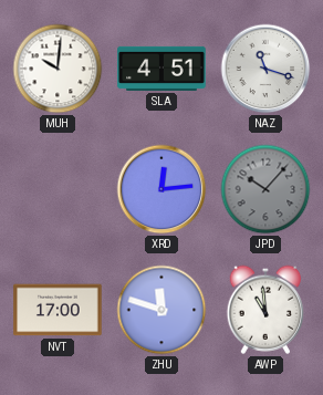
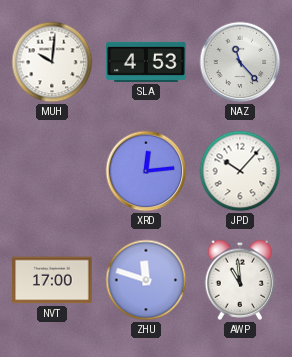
SLA: 4:51 -> 4:53 (146, 62)
NAZ: 11:18 -> 11:23 (240, 62)
JPD dial: grey -> white (240, 171)
